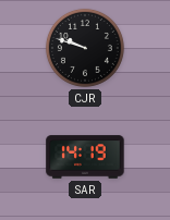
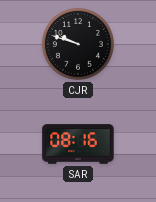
SAR: 14:19 -> 08:16 (78, 144)
